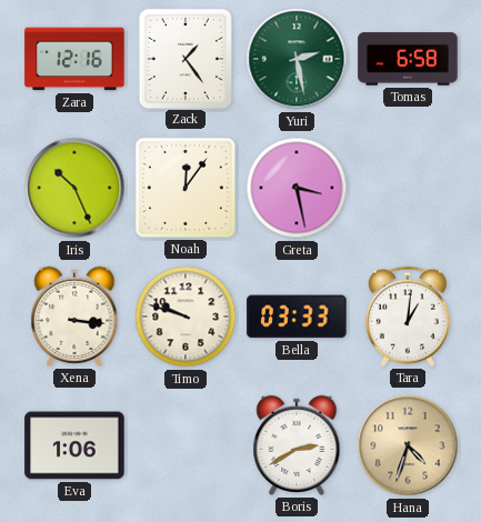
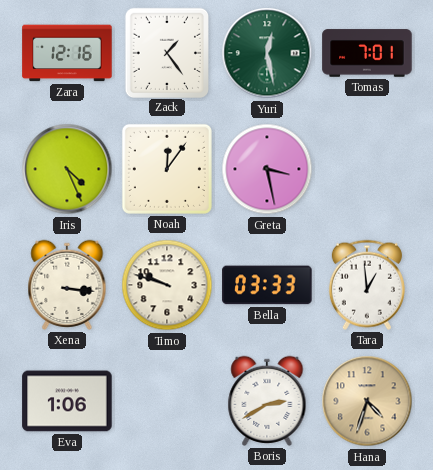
Yuri: 2:28 -> 12:28 (267, 53)
Tomas: 6:58 -> 7:01 (367, 53)
Iris: 10:26 -> 4:26 (67, 169)
Tara: 1:01 -> 12:59 (367, 285)
